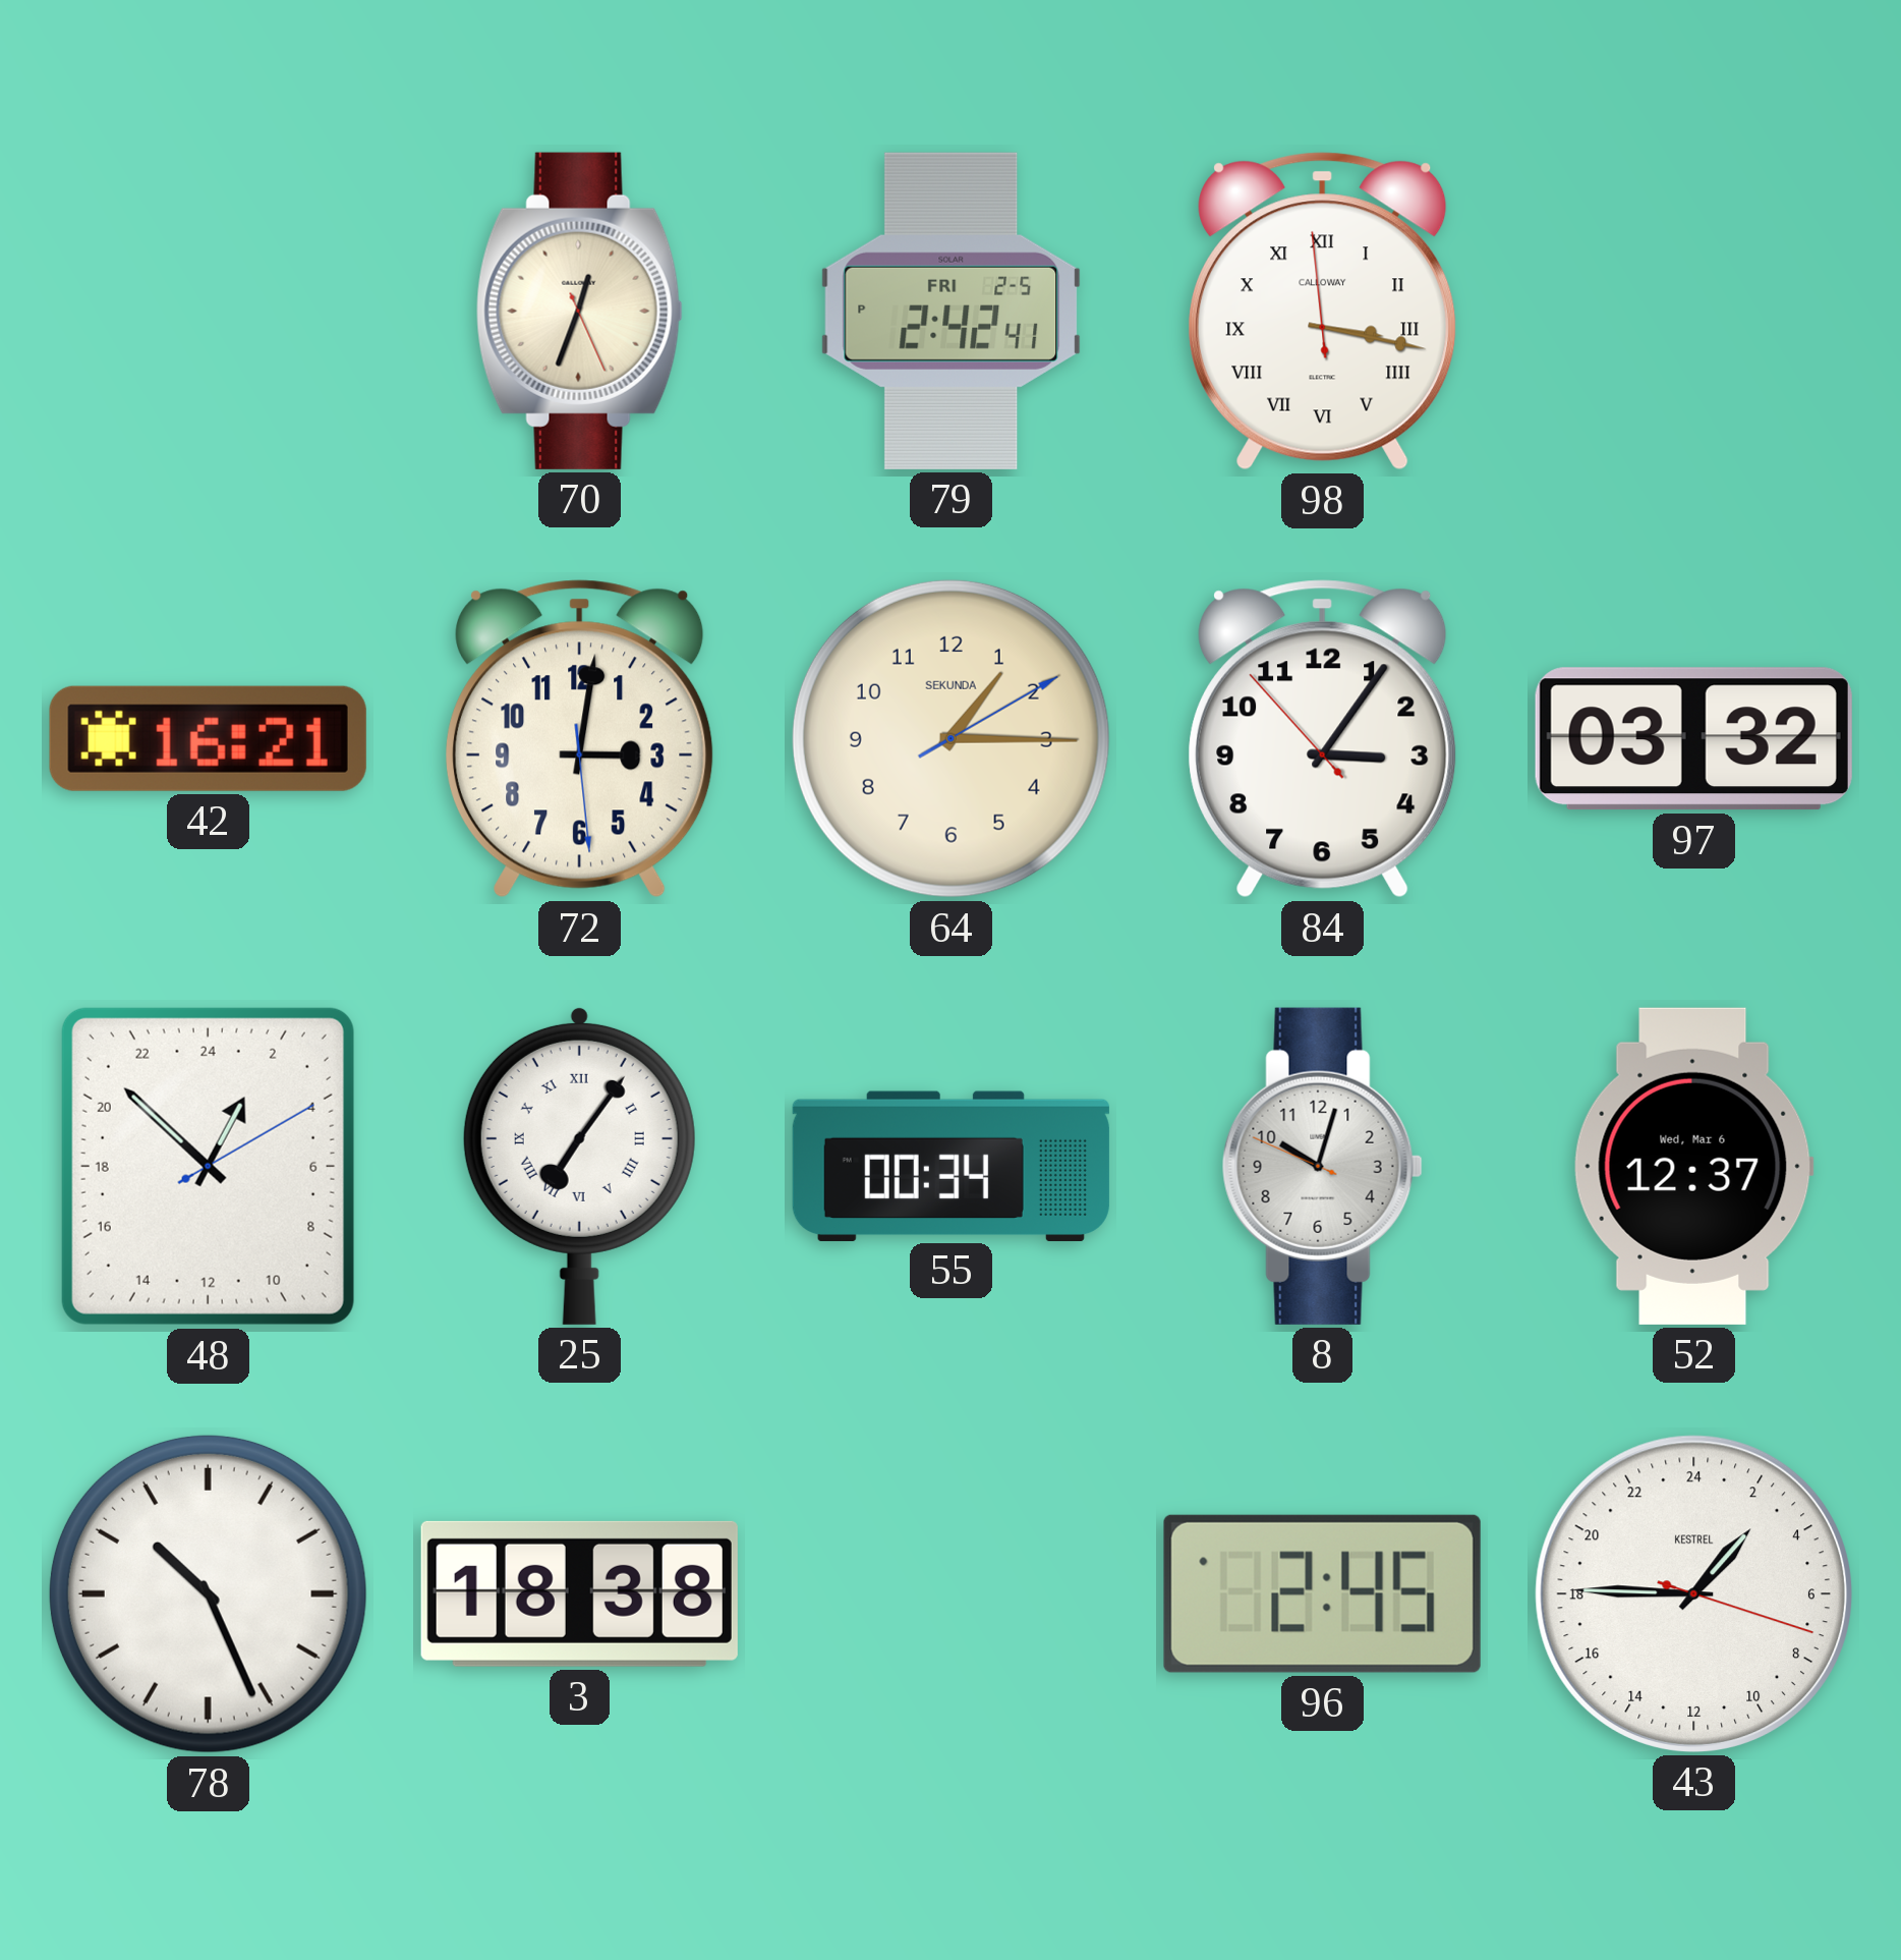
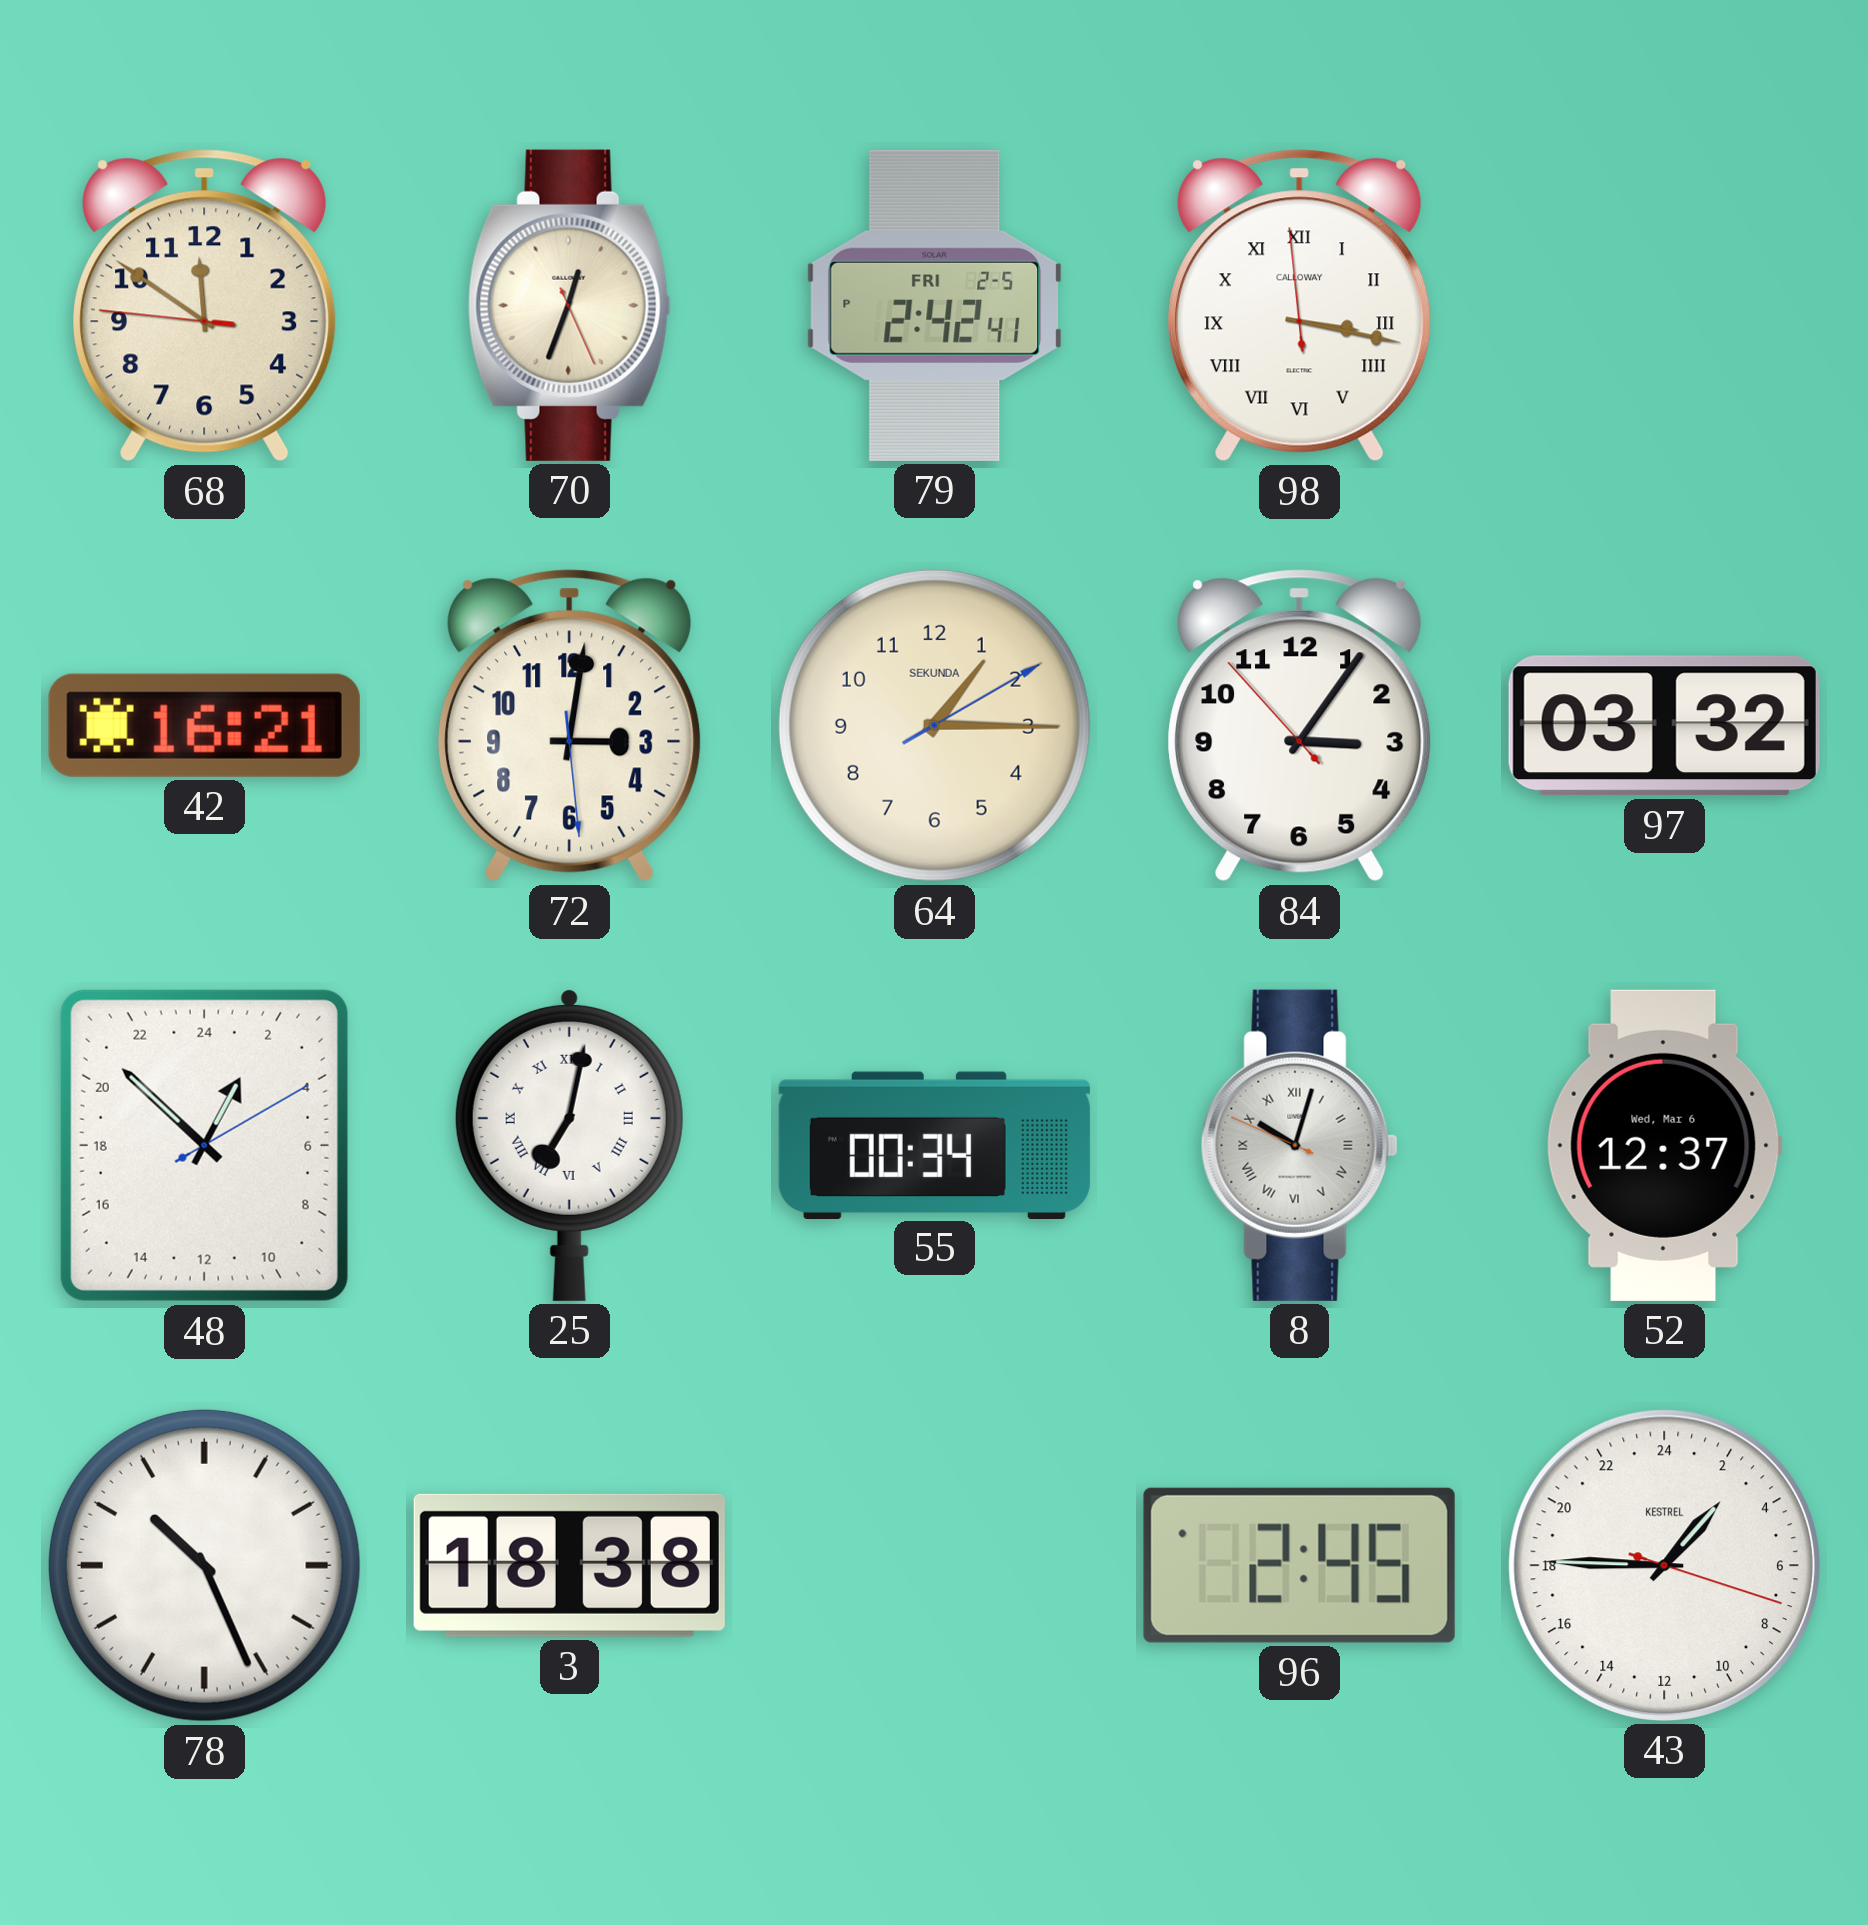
68: none -> 11:50 (205, 306)
25: 7:06 -> 7:02 (569, 1145)
8 numerals: Arabic -> Roman (1299, 1145)
